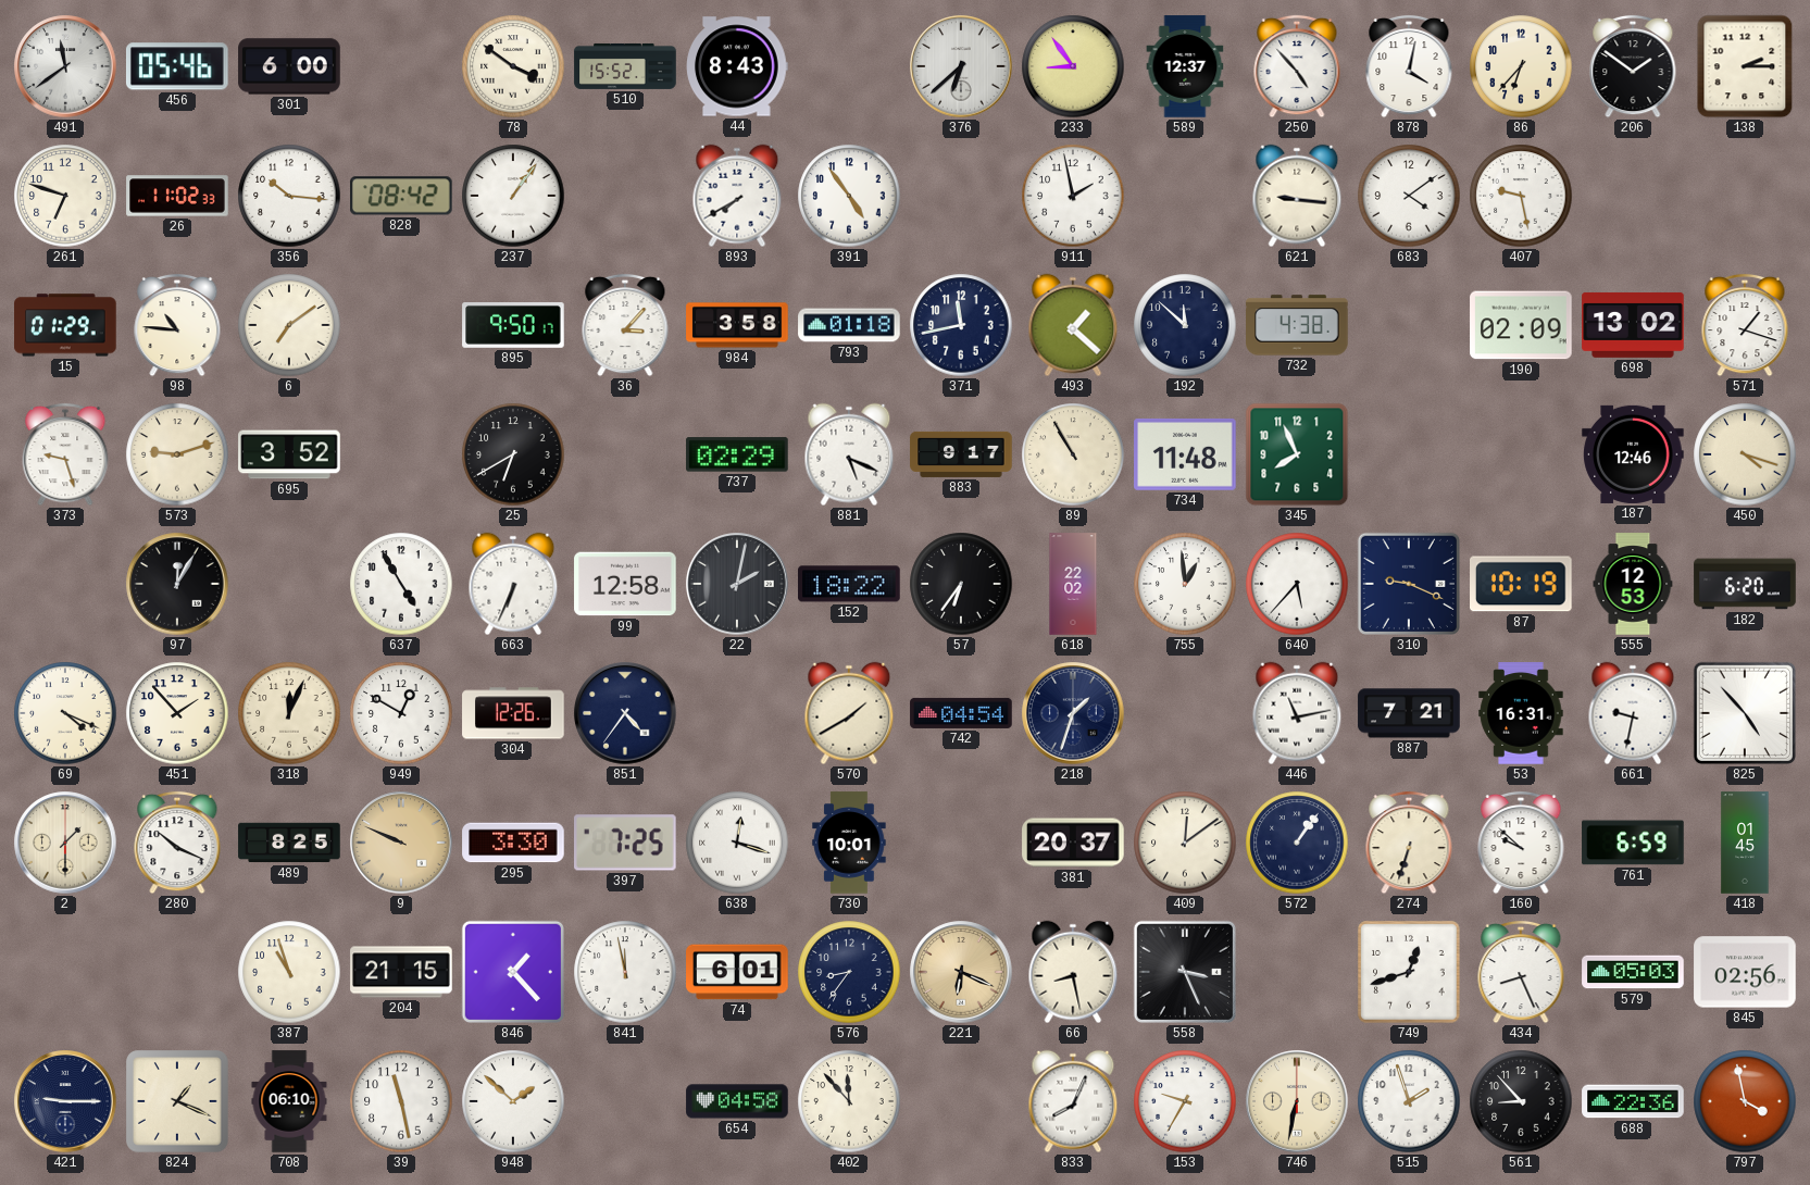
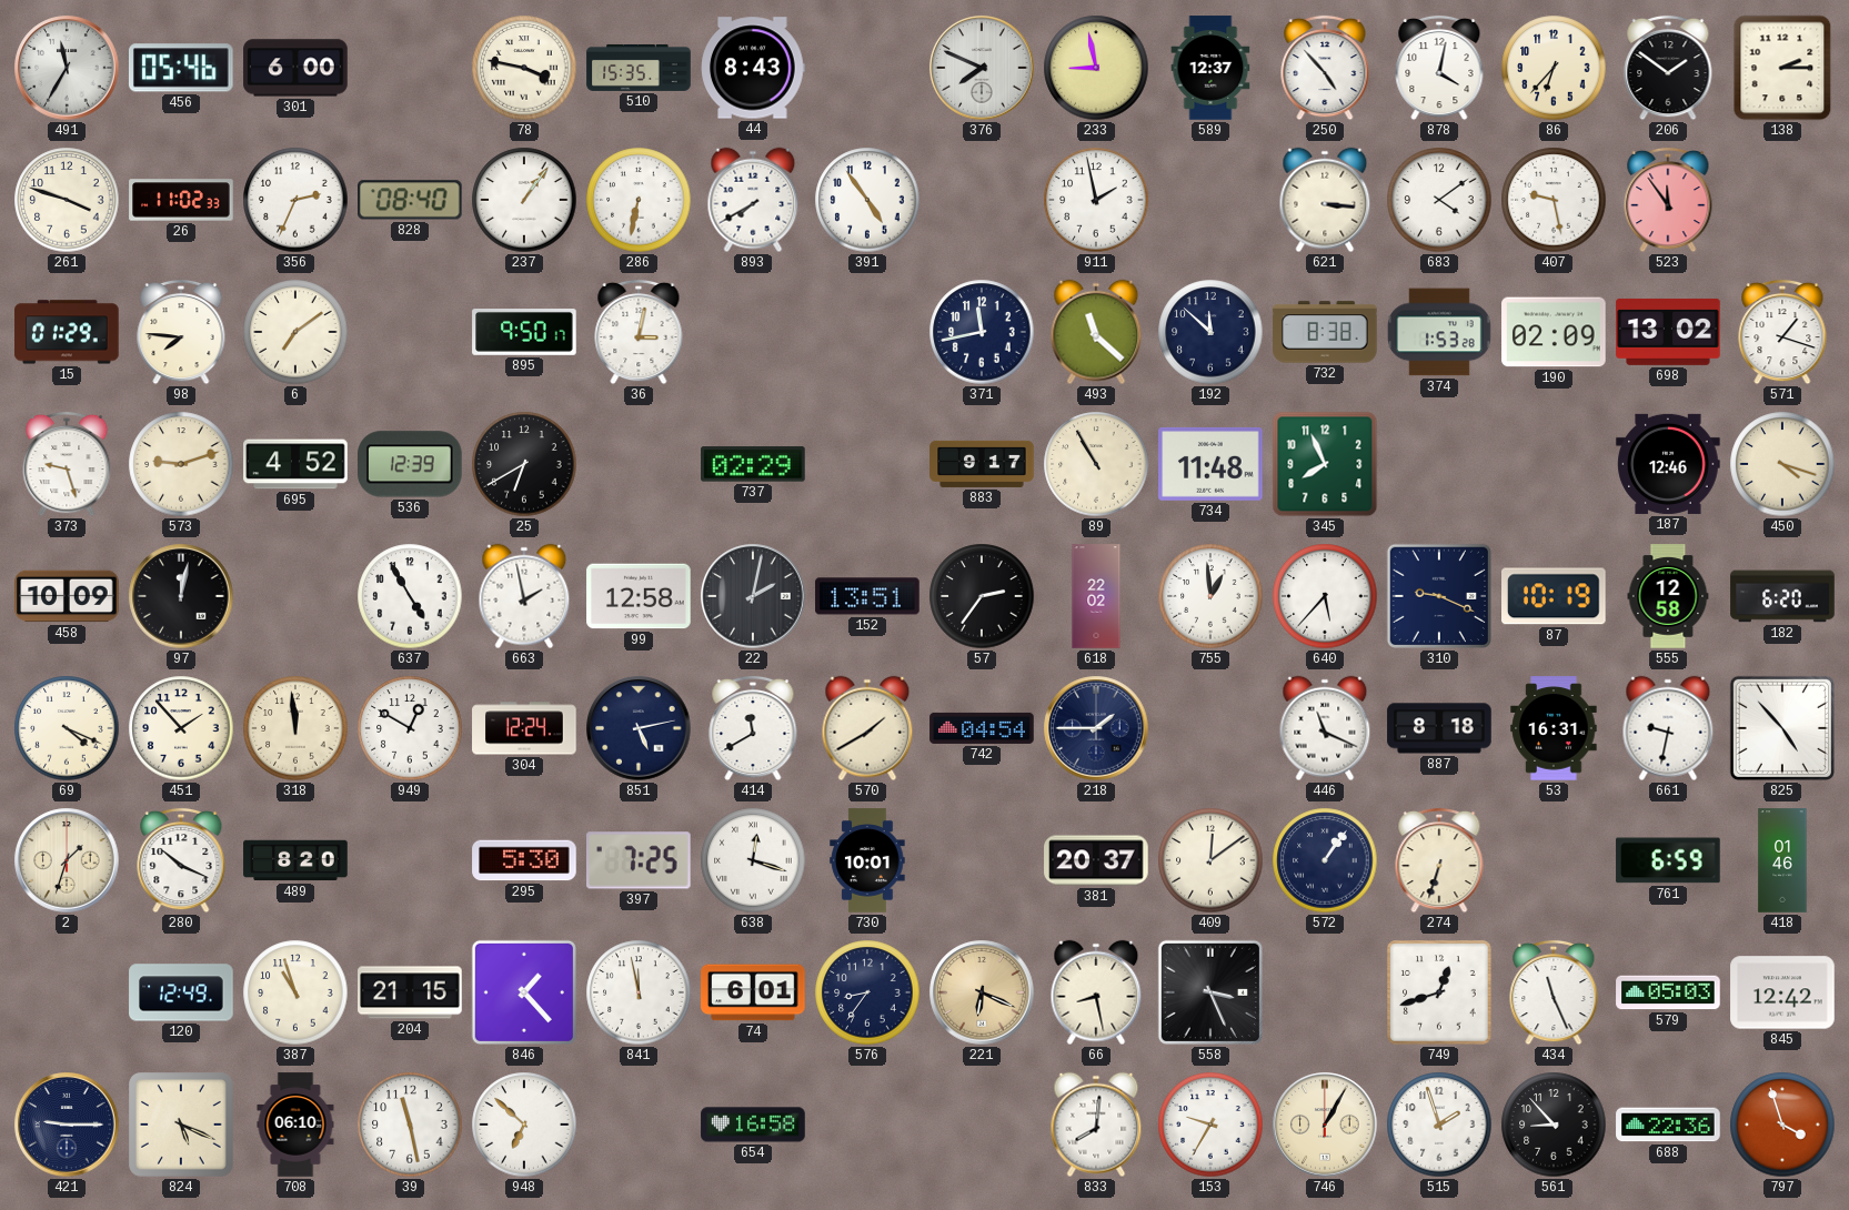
491: 11:39 -> 11:35 (67, 68)
78: 3:51 -> 3:47 (524, 68)
510: 15:52 -> 15:35 (639, 68)
376: 6:38 -> 7:49 (982, 68)
233: 8:54 -> 8:58 (1096, 68)
261: 6:48 -> 3:48 (67, 200)
356: 10:16 -> 2:34 (295, 200)
828: 08:42 -> 08:40 (411, 200)
286: none -> 6:32 (639, 200)
621: 9:16 -> 3:16 (1325, 200)
523: none -> 11:54 (1668, 200)
98: 10:46 -> 7:46 (181, 332)
36: 3:07 -> 3:02 (639, 332)
984: 3:58 -> none (737, 325)
793: 01:18 -> none (849, 325)
493: 1:22 -> 11:22 (1096, 332)
732: 4:38 -> 8:38 (1325, 332)
374: none -> 1:53 (1439, 332)
695: 3:52 -> 4:52 (295, 464)
536: none -> 12:39 (411, 464)
881: 5:19 -> none (849, 454)
458: none -> 10:09 (67, 596)
97: 12:05 -> 12:02 (181, 596)
663: 6:34 -> 1:58 (524, 596)
152: 18:22 -> 13:51 (867, 596)
57: 6:36 -> 2:36 (982, 596)
555: 12:53 -> 12:58 (1668, 596)
318: 12:04 -> 11:59 (295, 728)
304: 12:26 -> 12:24 (524, 728)
851: 4:36 -> 5:13 (639, 728)
414: none -> 11:40 (753, 728)
218: 1:33 -> 1:45 (1096, 728)
446: 11:13 -> 11:19 (1325, 728)
887: 7:21 -> 8:18 (1439, 728)
2: 1:30 -> 1:33 (67, 860)
489: 8:25 -> 8:20 (295, 860)
9: 9:49 -> none (401, 843)
295: 3:30 -> 5:30 (524, 860)
160: 9:52 -> none (1521, 843)
418: 01:45 -> 01:46 (1782, 860)
120: none -> 12:49 (181, 992)
434: 8:26 -> 11:26 (1554, 992)
845: 02:56 -> 12:42 (1782, 992)
824: 1:19 -> 5:19 (181, 1125)
948: 1:52 -> 6:52 (524, 1125)
654: 04:58 -> 16:58 (753, 1125)
402: 11:53 -> none (849, 1101)
833: 8:04 -> 8:01 (1096, 1125)
746: 6:32 -> 1:05 (1325, 1125)
797: 3:58 -> 3:57 (1782, 1125)
